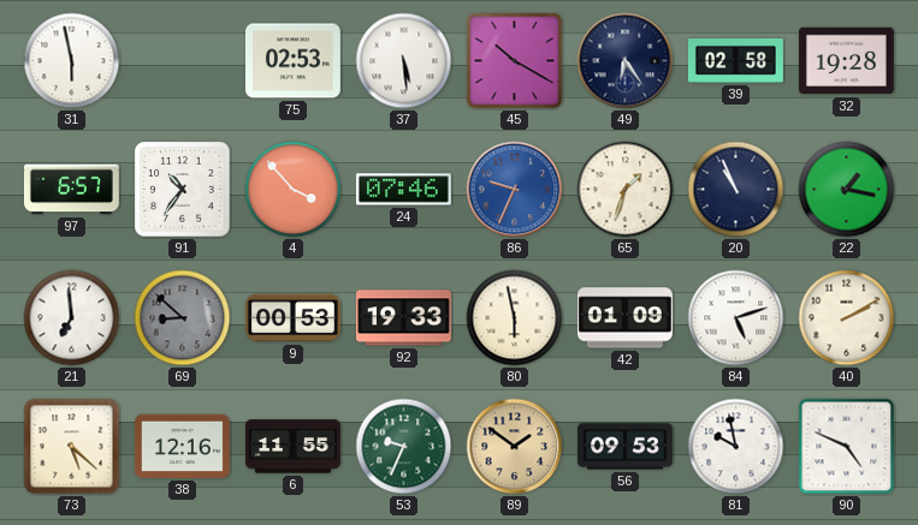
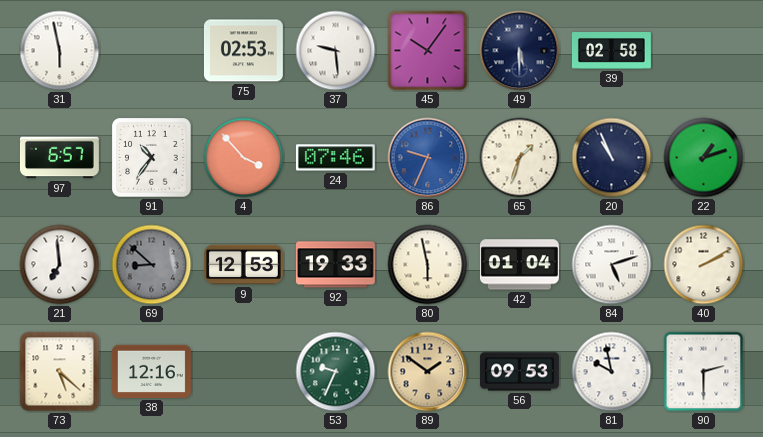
37: 5:29 -> 9:29 (336, 51)
45: 10:20 -> 10:06 (428, 51)
49: 6:24 -> 5:30 (520, 51)
32: 19:28 -> none (846, 61)
22: 1:17 -> 1:12 (704, 158)
9: 00:53 -> 12:53 (243, 265)
42: 01:09 -> 01:04 (519, 265)
6: 11:55 -> none (292, 447)
90: 4:49 -> 2:30 (704, 372)
